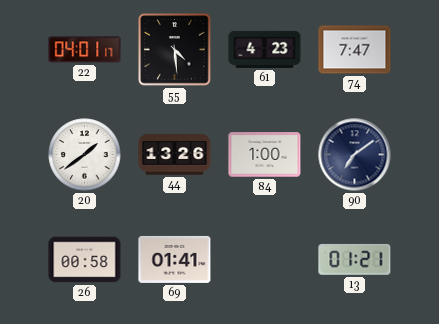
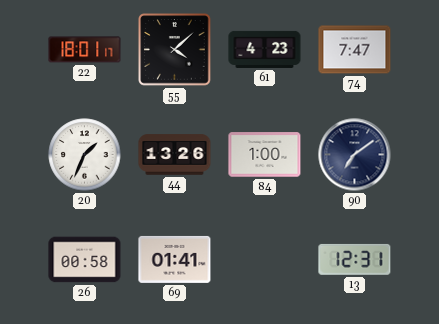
22: 04:01 -> 18:01 (85, 50)
55: 4:29 -> 4:08 (175, 50)
20: 1:39 -> 1:34 (85, 155)
13: 01:21 -> 12:31 (355, 259)
